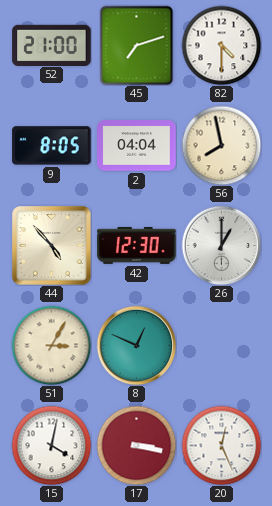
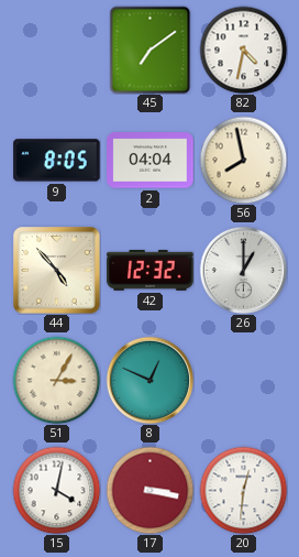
52: 21:00 -> none (52, 45)
45: 7:12 -> 7:09 (151, 50)
82: 4:30 -> 4:32 (243, 50)
42: 12:30 -> 12:32 (151, 270)
20: 12:26 -> 12:31 (243, 490)
